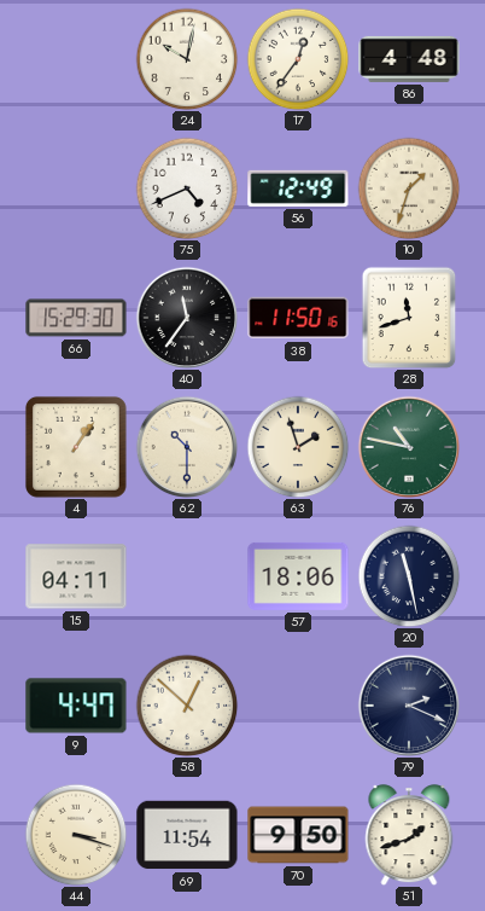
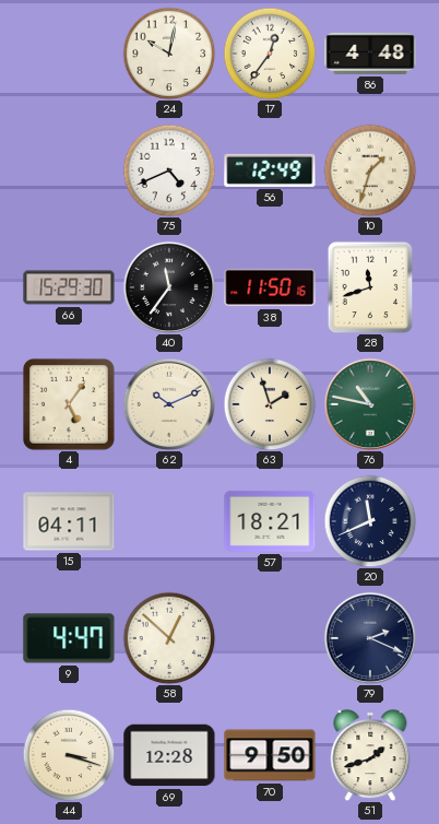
4: 1:06 -> 5:06 (69, 404)
62: 10:30 -> 10:11 (169, 404)
57: 18:06 -> 18:21 (270, 521)
20: 11:28 -> 11:41 (370, 521)
69: 11:54 -> 12:28 (169, 755)
